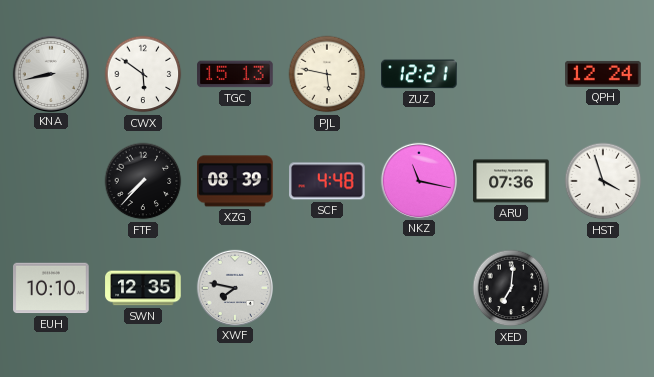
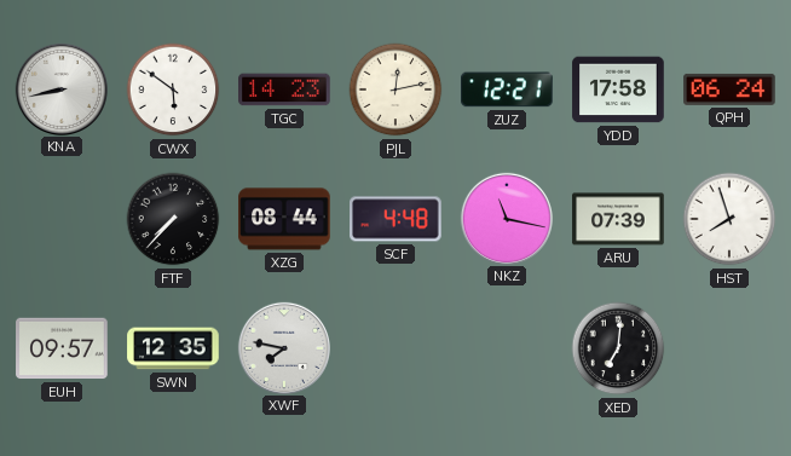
TGC: 15:13 -> 14:23 (284, 90)
PJL: 5:47 -> 12:13 (395, 90)
YDD: none -> 17:58 (618, 90)
QPH: 12:24 -> 06:24 (729, 90)
XZG: 08:39 -> 08:44 (284, 219)
ARU: 07:36 -> 07:39 (618, 219)
HST: 3:57 -> 7:57 (729, 219)
EUH: 10:10 -> 09:57 (62, 348)
